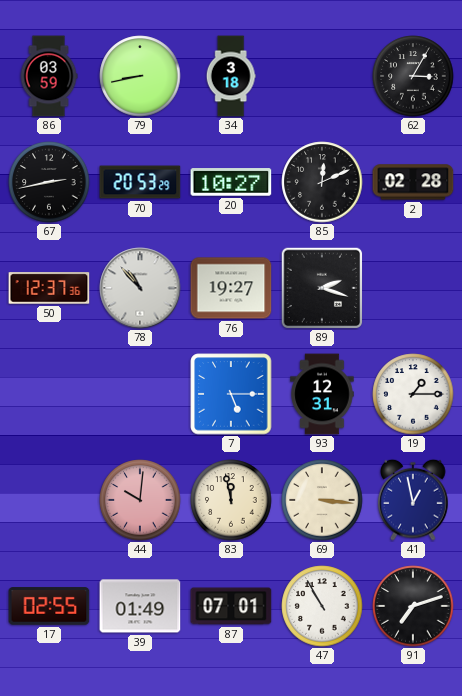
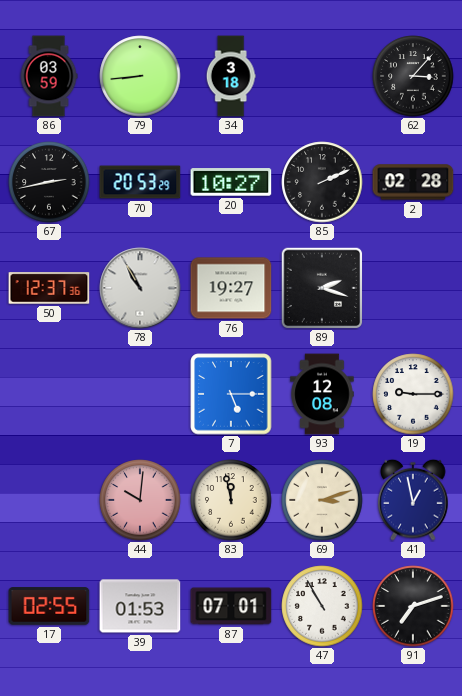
79: 8:43 -> 8:44 (140, 76)
62: 3:05 -> 3:07 (413, 76)
85: 12:11 -> 2:11 (322, 182)
78: 10:53 -> 10:55 (140, 288)
93: 12:31 -> 12:08 (322, 394)
19: 1:15 -> 9:15 (413, 394)
69: 3:16 -> 3:12 (322, 500)
39: 01:49 -> 01:53 (140, 606)
